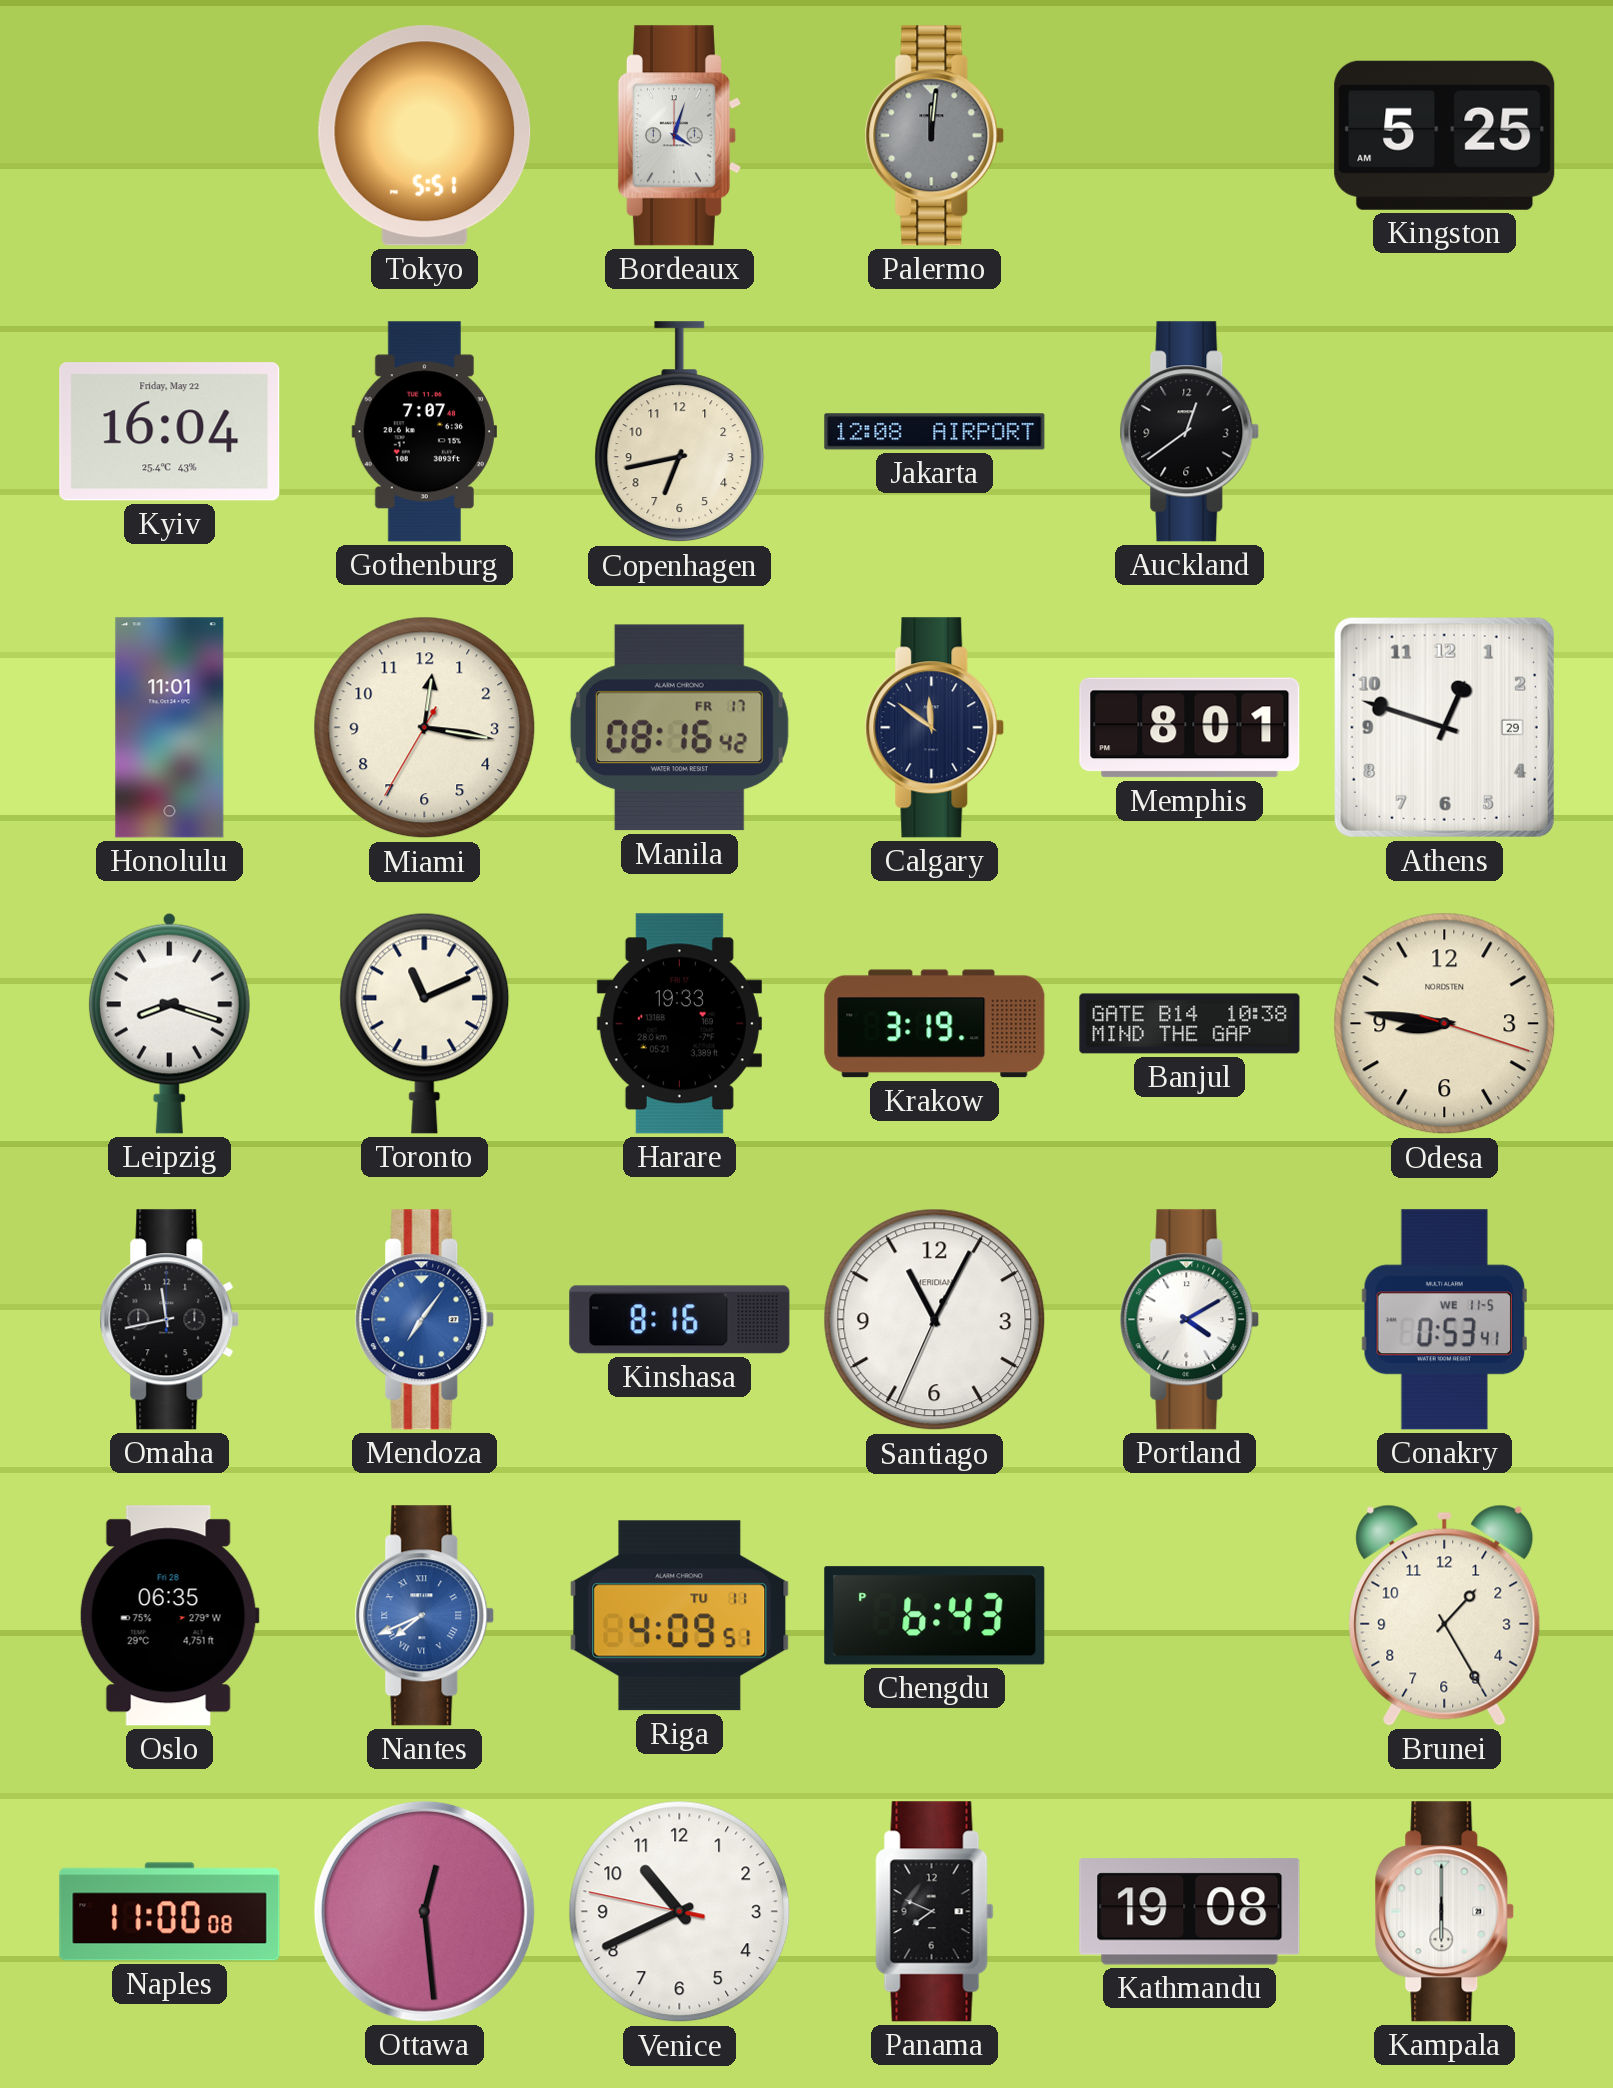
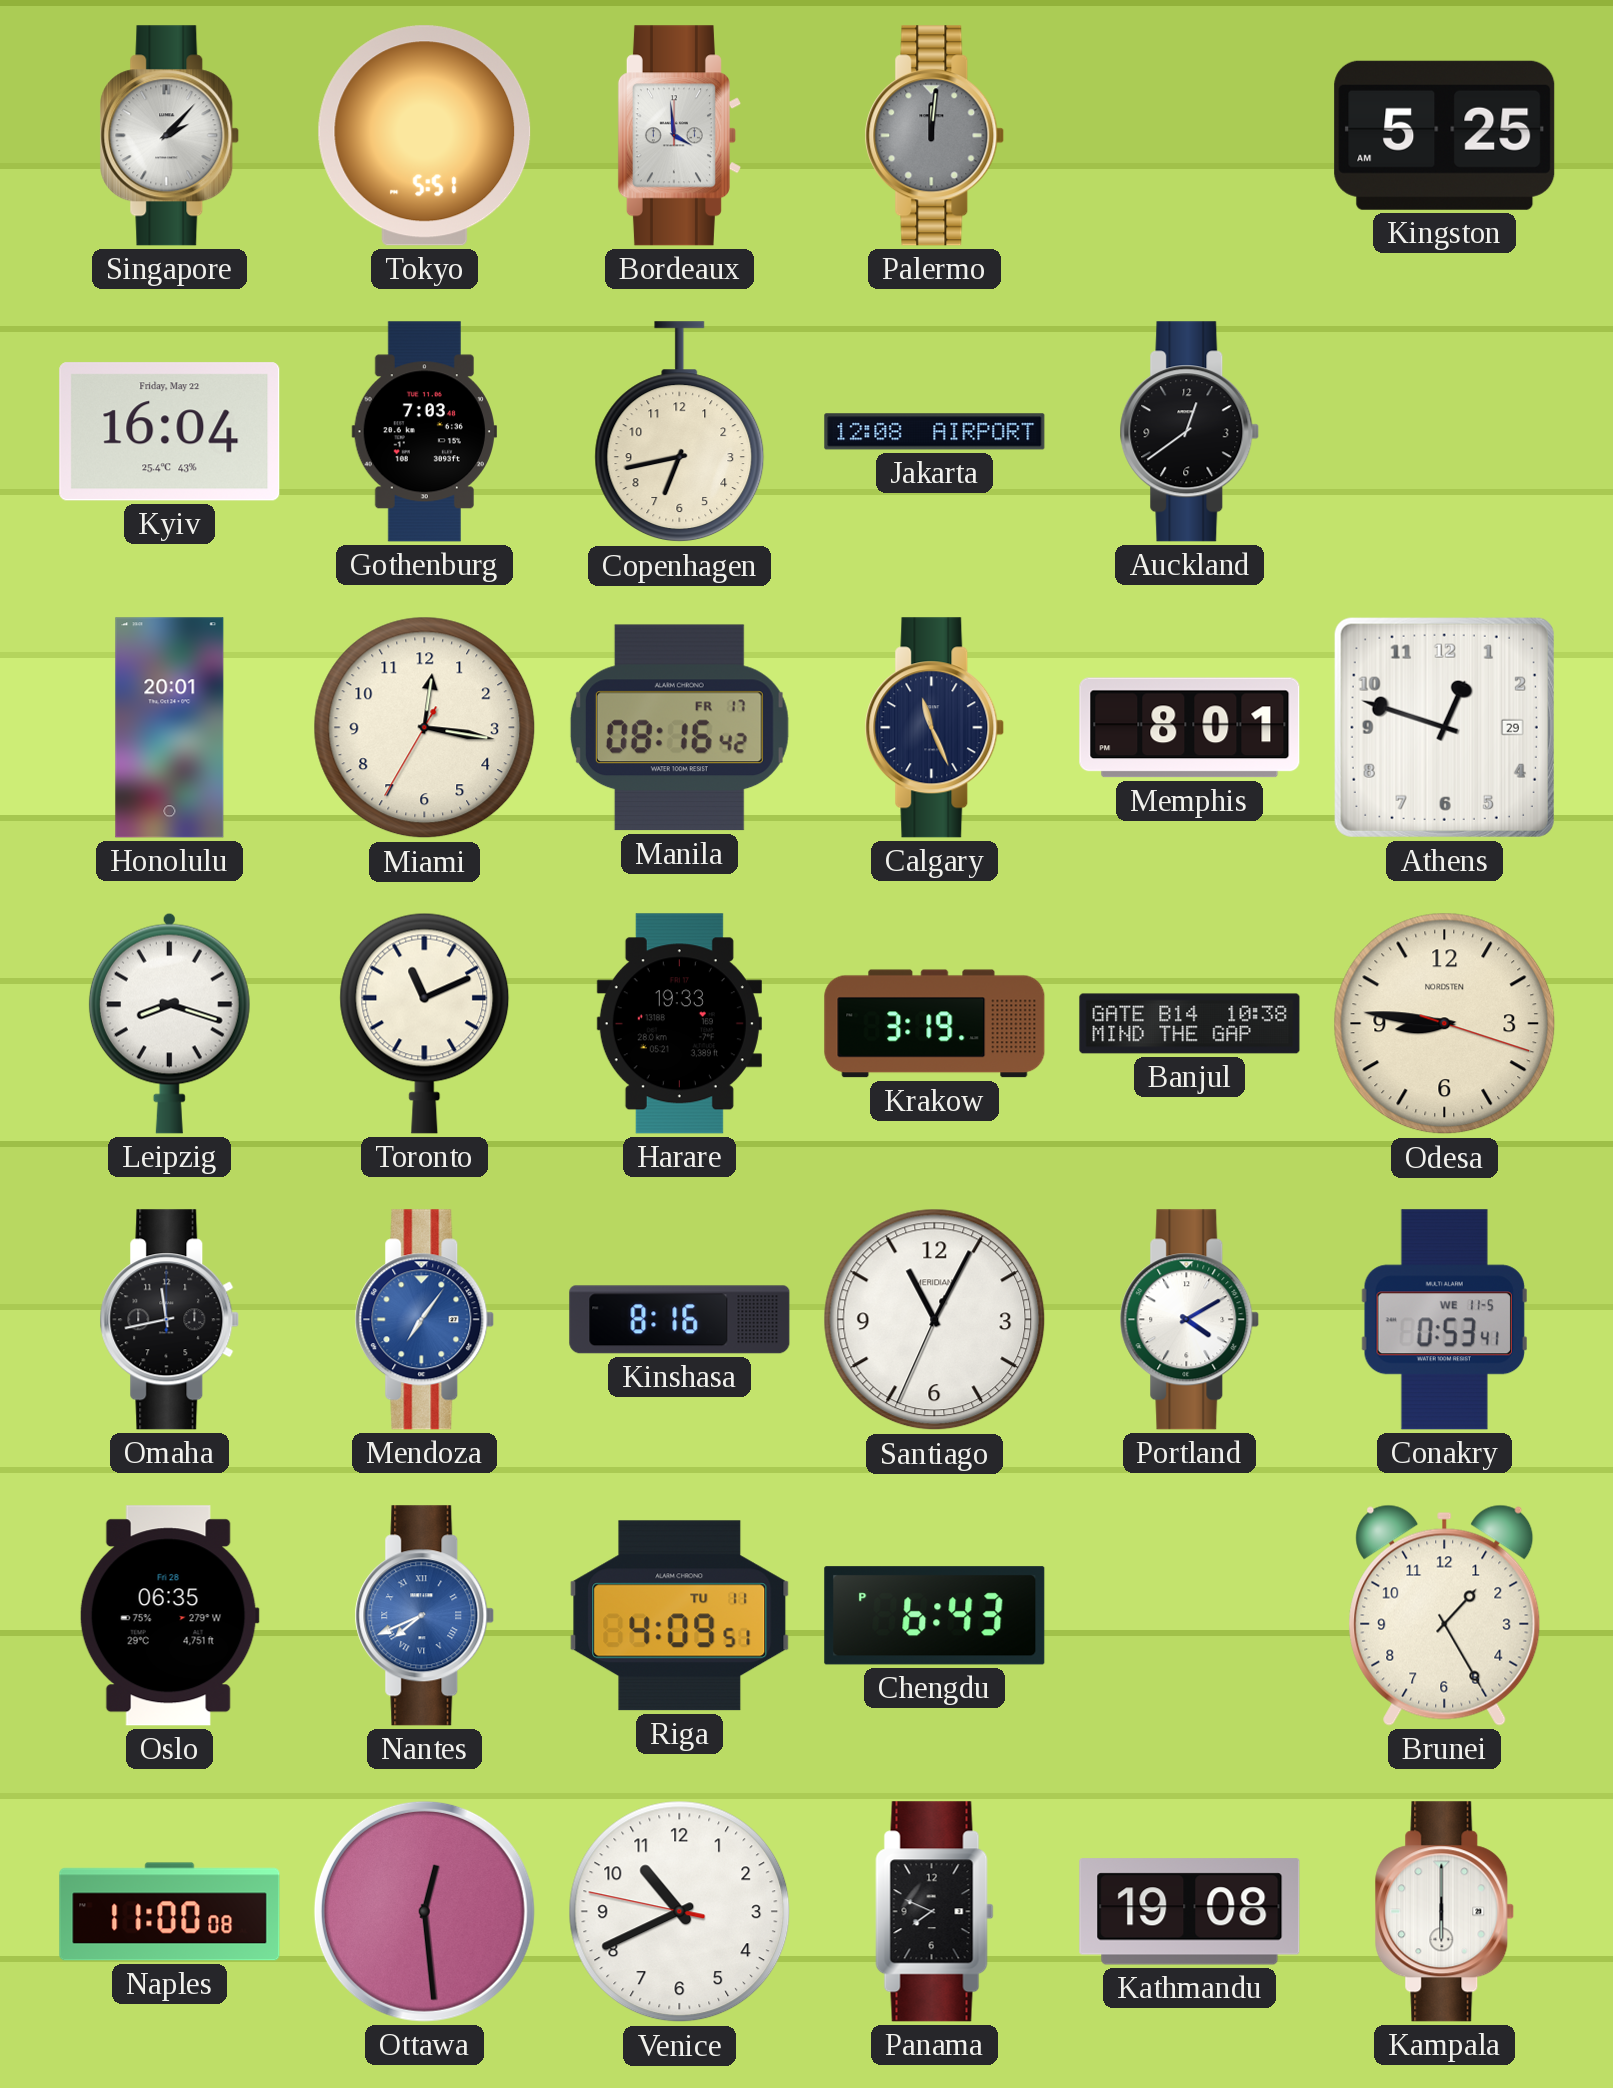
Singapore: none -> 2:07 (170, 136)
Bordeaux: 4:03 -> 3:59 (679, 136)
Gothenburg: 7:07 -> 7:03 (424, 432)
Honolulu: 11:01 -> 20:01 (170, 728)
Calgary: 11:51 -> 11:26 (935, 728)
